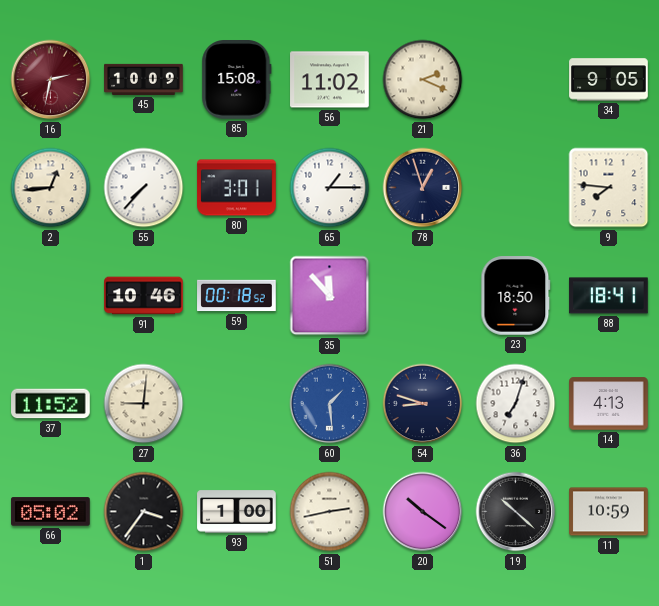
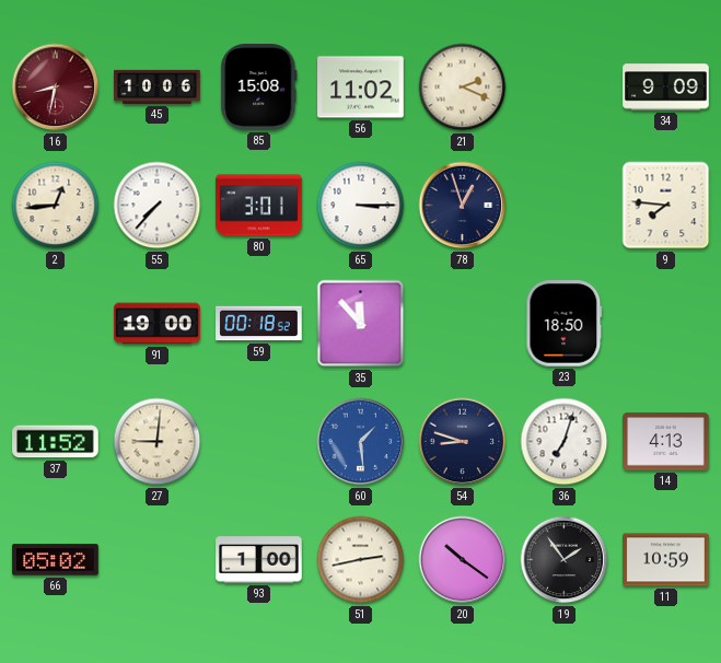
16: 2:32 -> 8:32 (56, 88)
45: 10:09 -> 10:06 (158, 86)
34: 9:05 -> 9:09 (666, 88)
65: 1:15 -> 3:15 (361, 206)
91: 10:46 -> 19:00 (158, 324)
88: 18:41 -> none (609, 296)
1: 3:36 -> none (144, 512)
19: 10:22 -> 1:54 (565, 560)
